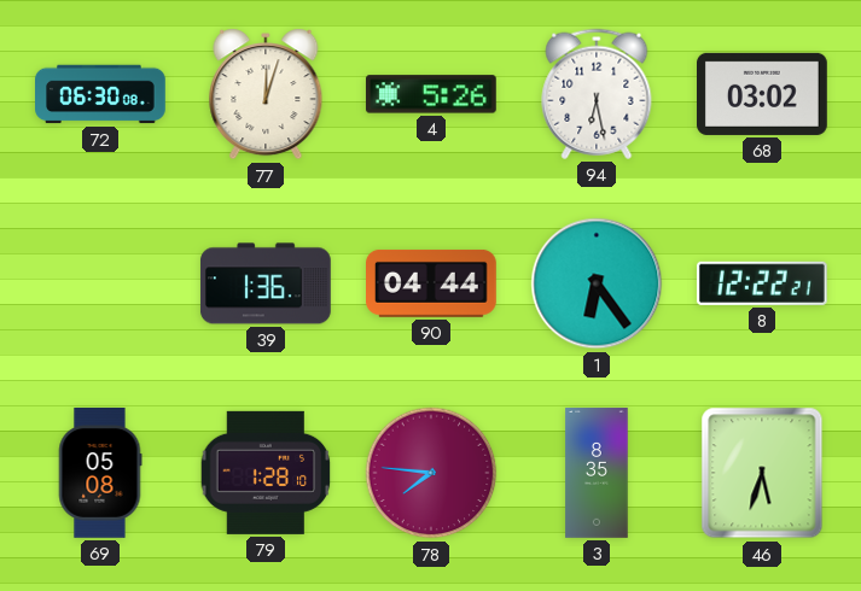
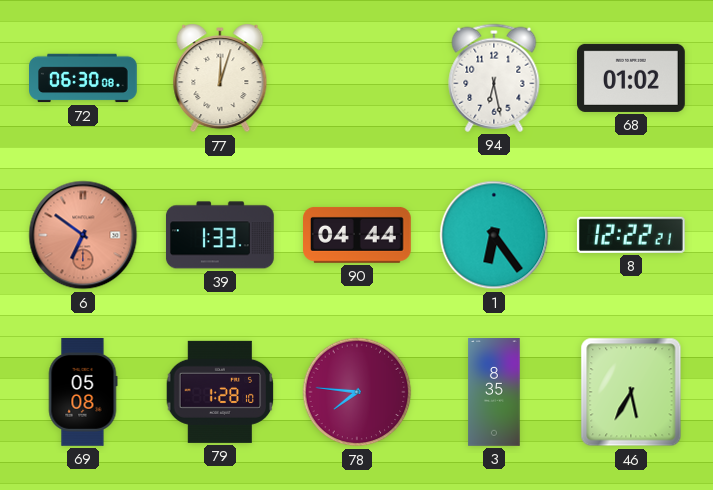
4: 5:26 -> none (431, 94)
68: 03:02 -> 01:02 (632, 78)
6: none -> 6:51 (83, 235)
39: 1:36 -> 1:33 (220, 235)
46: 5:33 -> 5:35 (631, 392)
